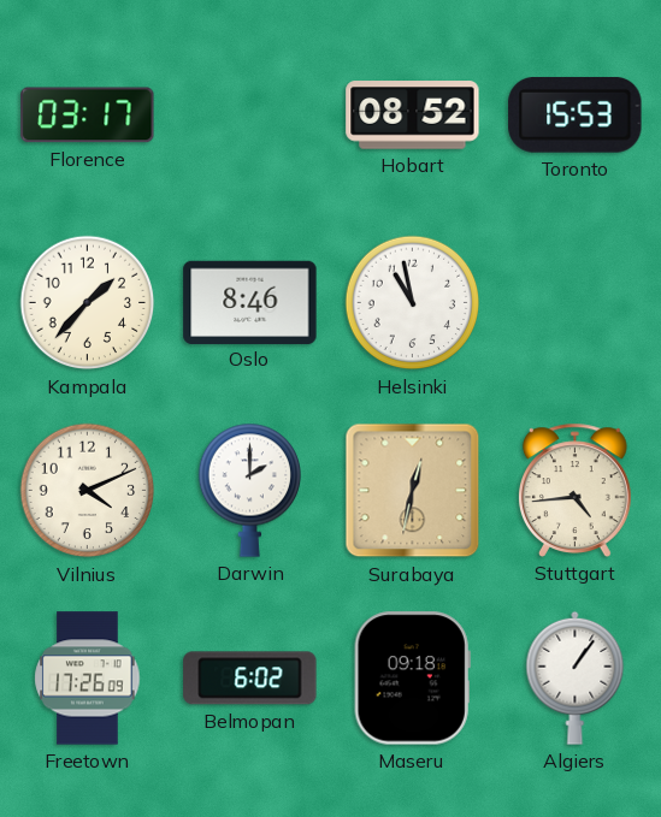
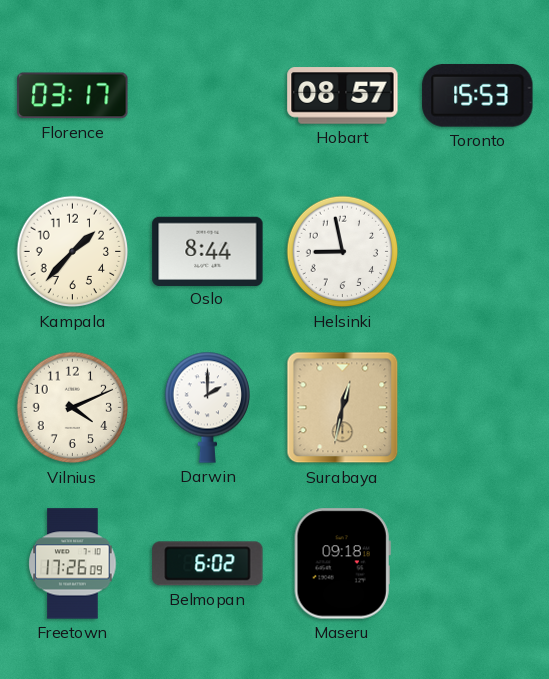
Hobart: 08:52 -> 08:57 (343, 96)
Oslo: 8:46 -> 8:44 (208, 251)
Helsinki: 10:58 -> 8:58 (343, 252)
Stuttgart: 4:44 -> none (574, 490)
Algiers: 1:06 -> none (576, 677)
